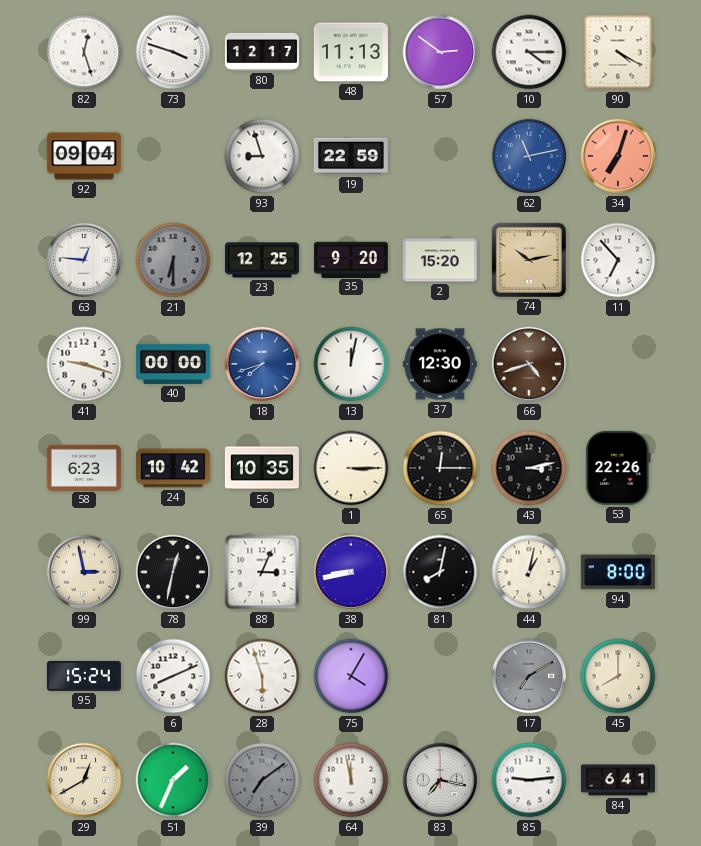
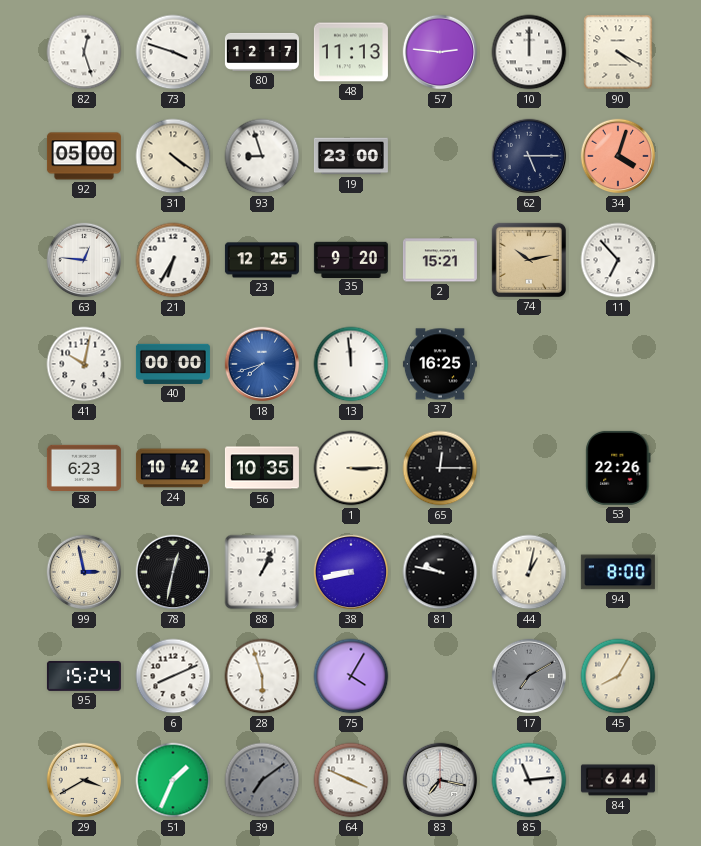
57: 2:51 -> 2:46 (440, 52)
10: 4:15 -> 12:00 (529, 52)
92: 09:04 -> 05:00 (84, 156)
31: none -> 4:21 (173, 156)
19: 22:59 -> 23:00 (351, 156)
62: 11:13 -> 5:15 (529, 156)
62 dial: blue -> navy (529, 156)
34: 7:03 -> 4:03 (618, 156)
21: 6:30 -> 6:35 (173, 260)
21 dial: grey -> white (173, 260)
2: 15:20 -> 15:21 (440, 260)
41: 9:18 -> 10:02 (84, 364)
13: 12:02 -> 11:59 (351, 364)
37: 12:30 -> 16:25 (440, 364)
66: 4:42 -> none (529, 364)
43: 3:13 -> none (529, 468)
88: 3:04 -> 1:04 (262, 572)
81: 8:02 -> 9:47 (440, 572)
45: 8:00 -> 8:05 (618, 676)
29: 12:40 -> 3:40 (84, 780)
64: 11:58 -> 3:49 (351, 780)
85: 9:14 -> 11:14 (529, 780)
84: 6:41 -> 6:44 (618, 780)
